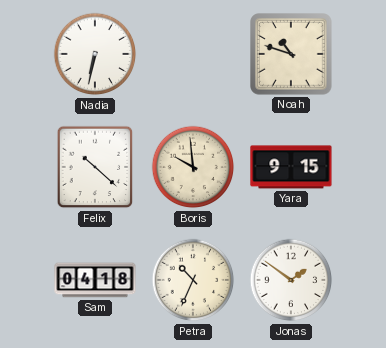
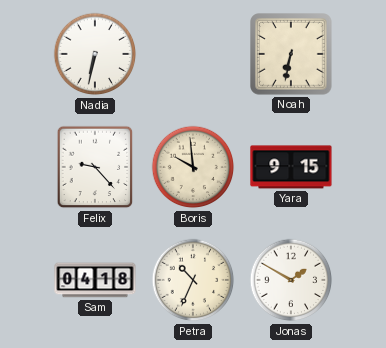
Noah: 10:48 -> 6:32 (292, 55)
Felix: 10:22 -> 9:23 (95, 167)
Jonas: 1:51 -> 1:50 (291, 280)
